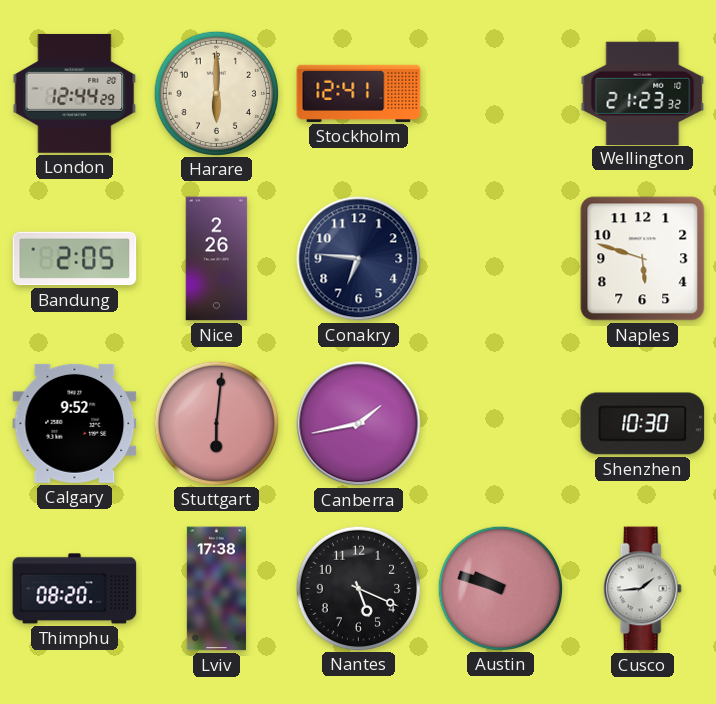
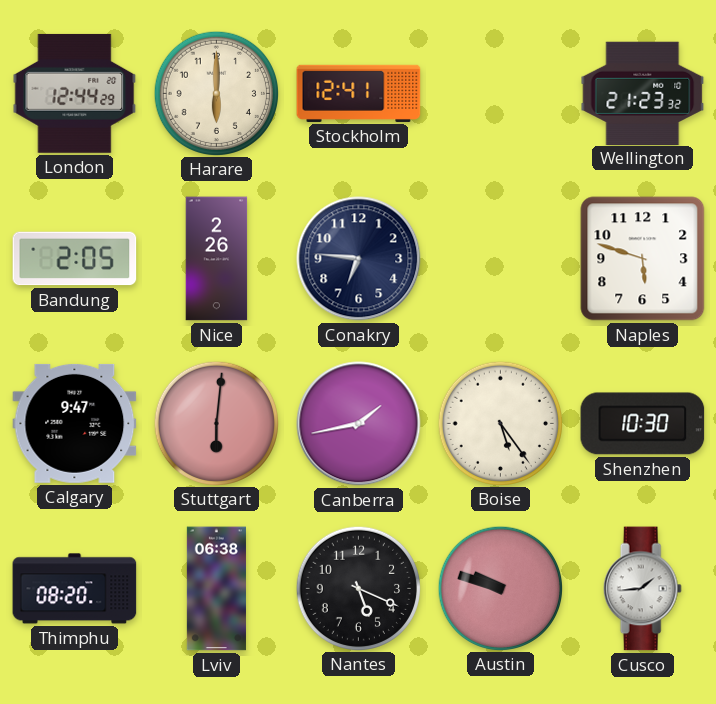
Calgary: 9:52 -> 9:47 (75, 423)
Boise: none -> 5:24 (500, 423)
Lviv: 17:38 -> 06:38 (216, 589)
